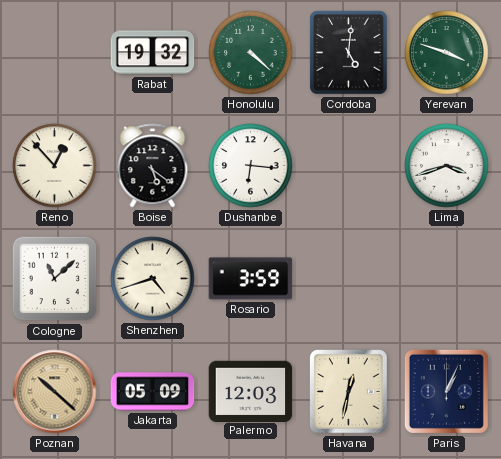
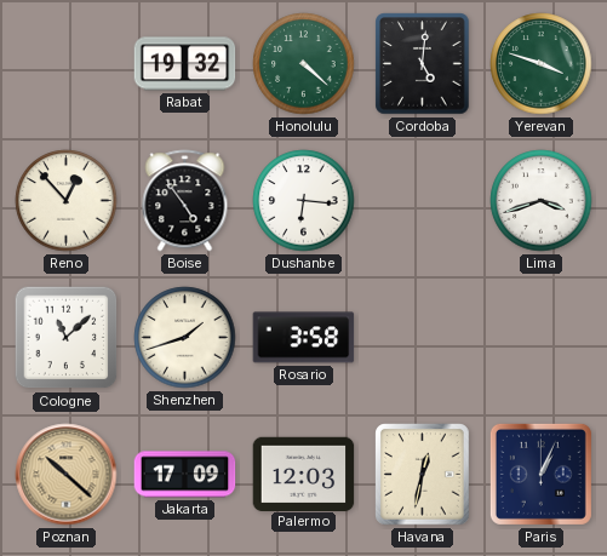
Boise: 5:21 -> 4:54 (185, 201)
Shenzhen: 4:42 -> 1:42 (185, 338)
Rosario: 3:59 -> 3:58 (304, 338)
Jakarta: 05:09 -> 17:09 (185, 475)
